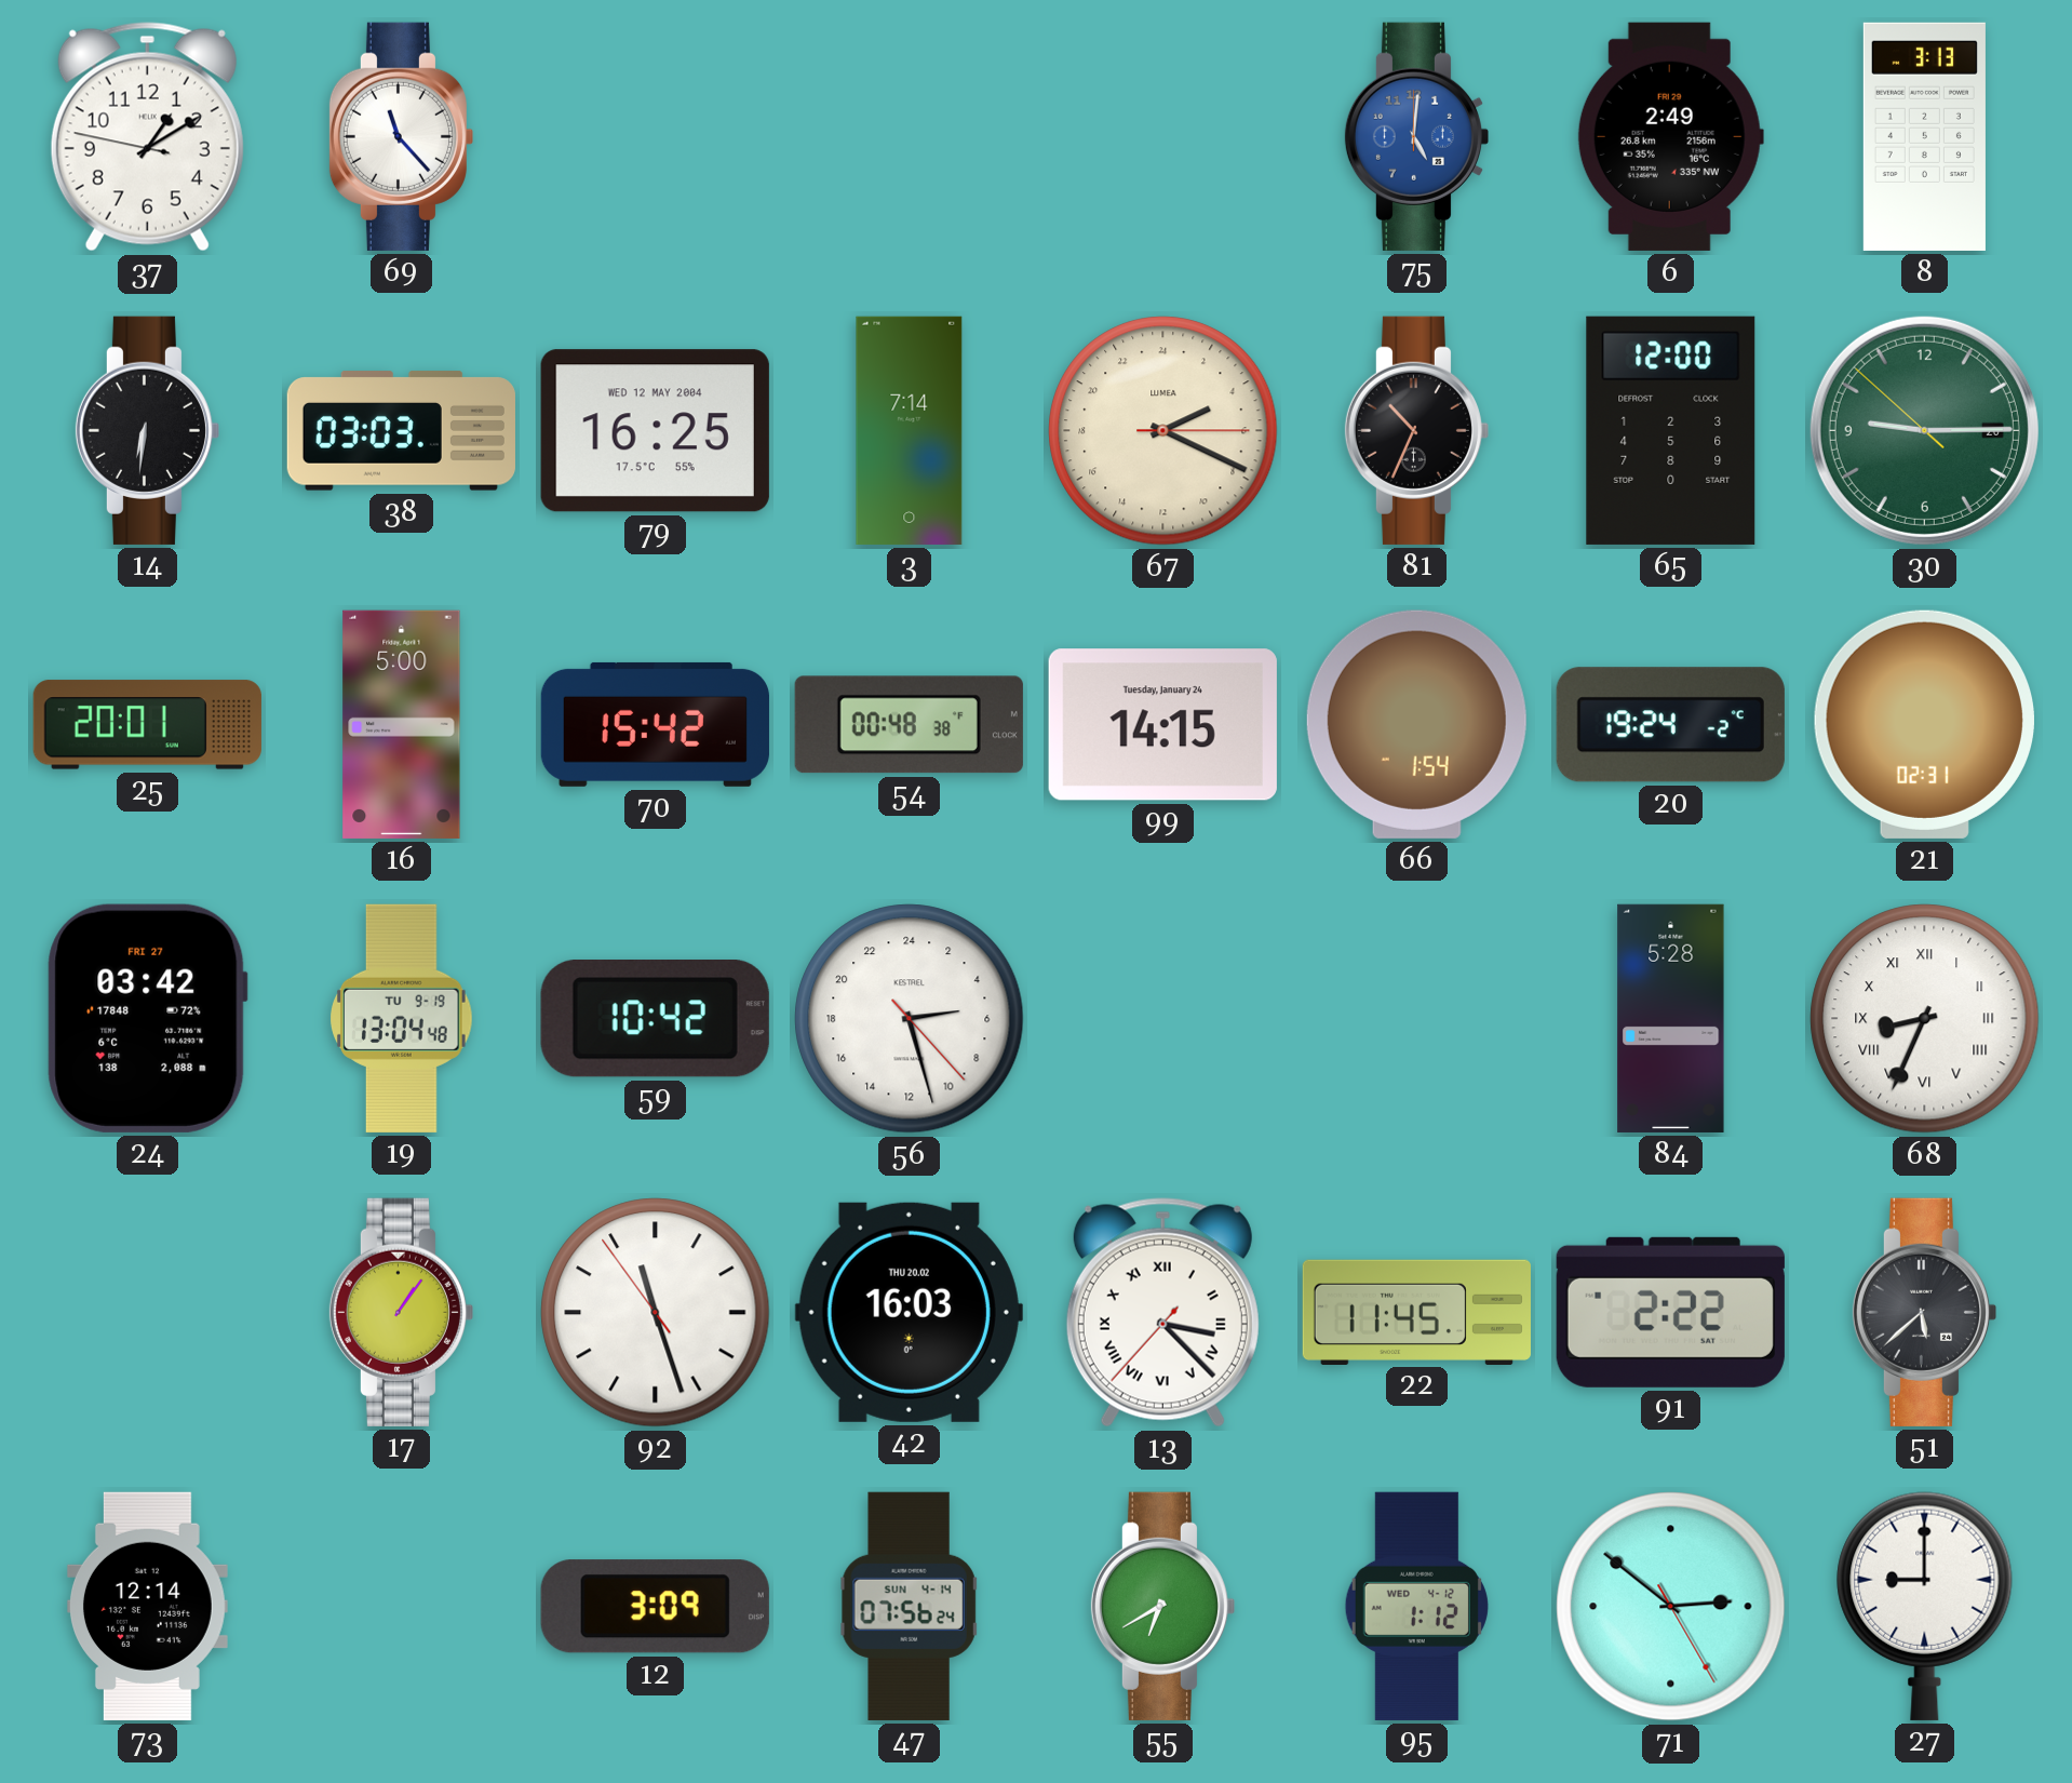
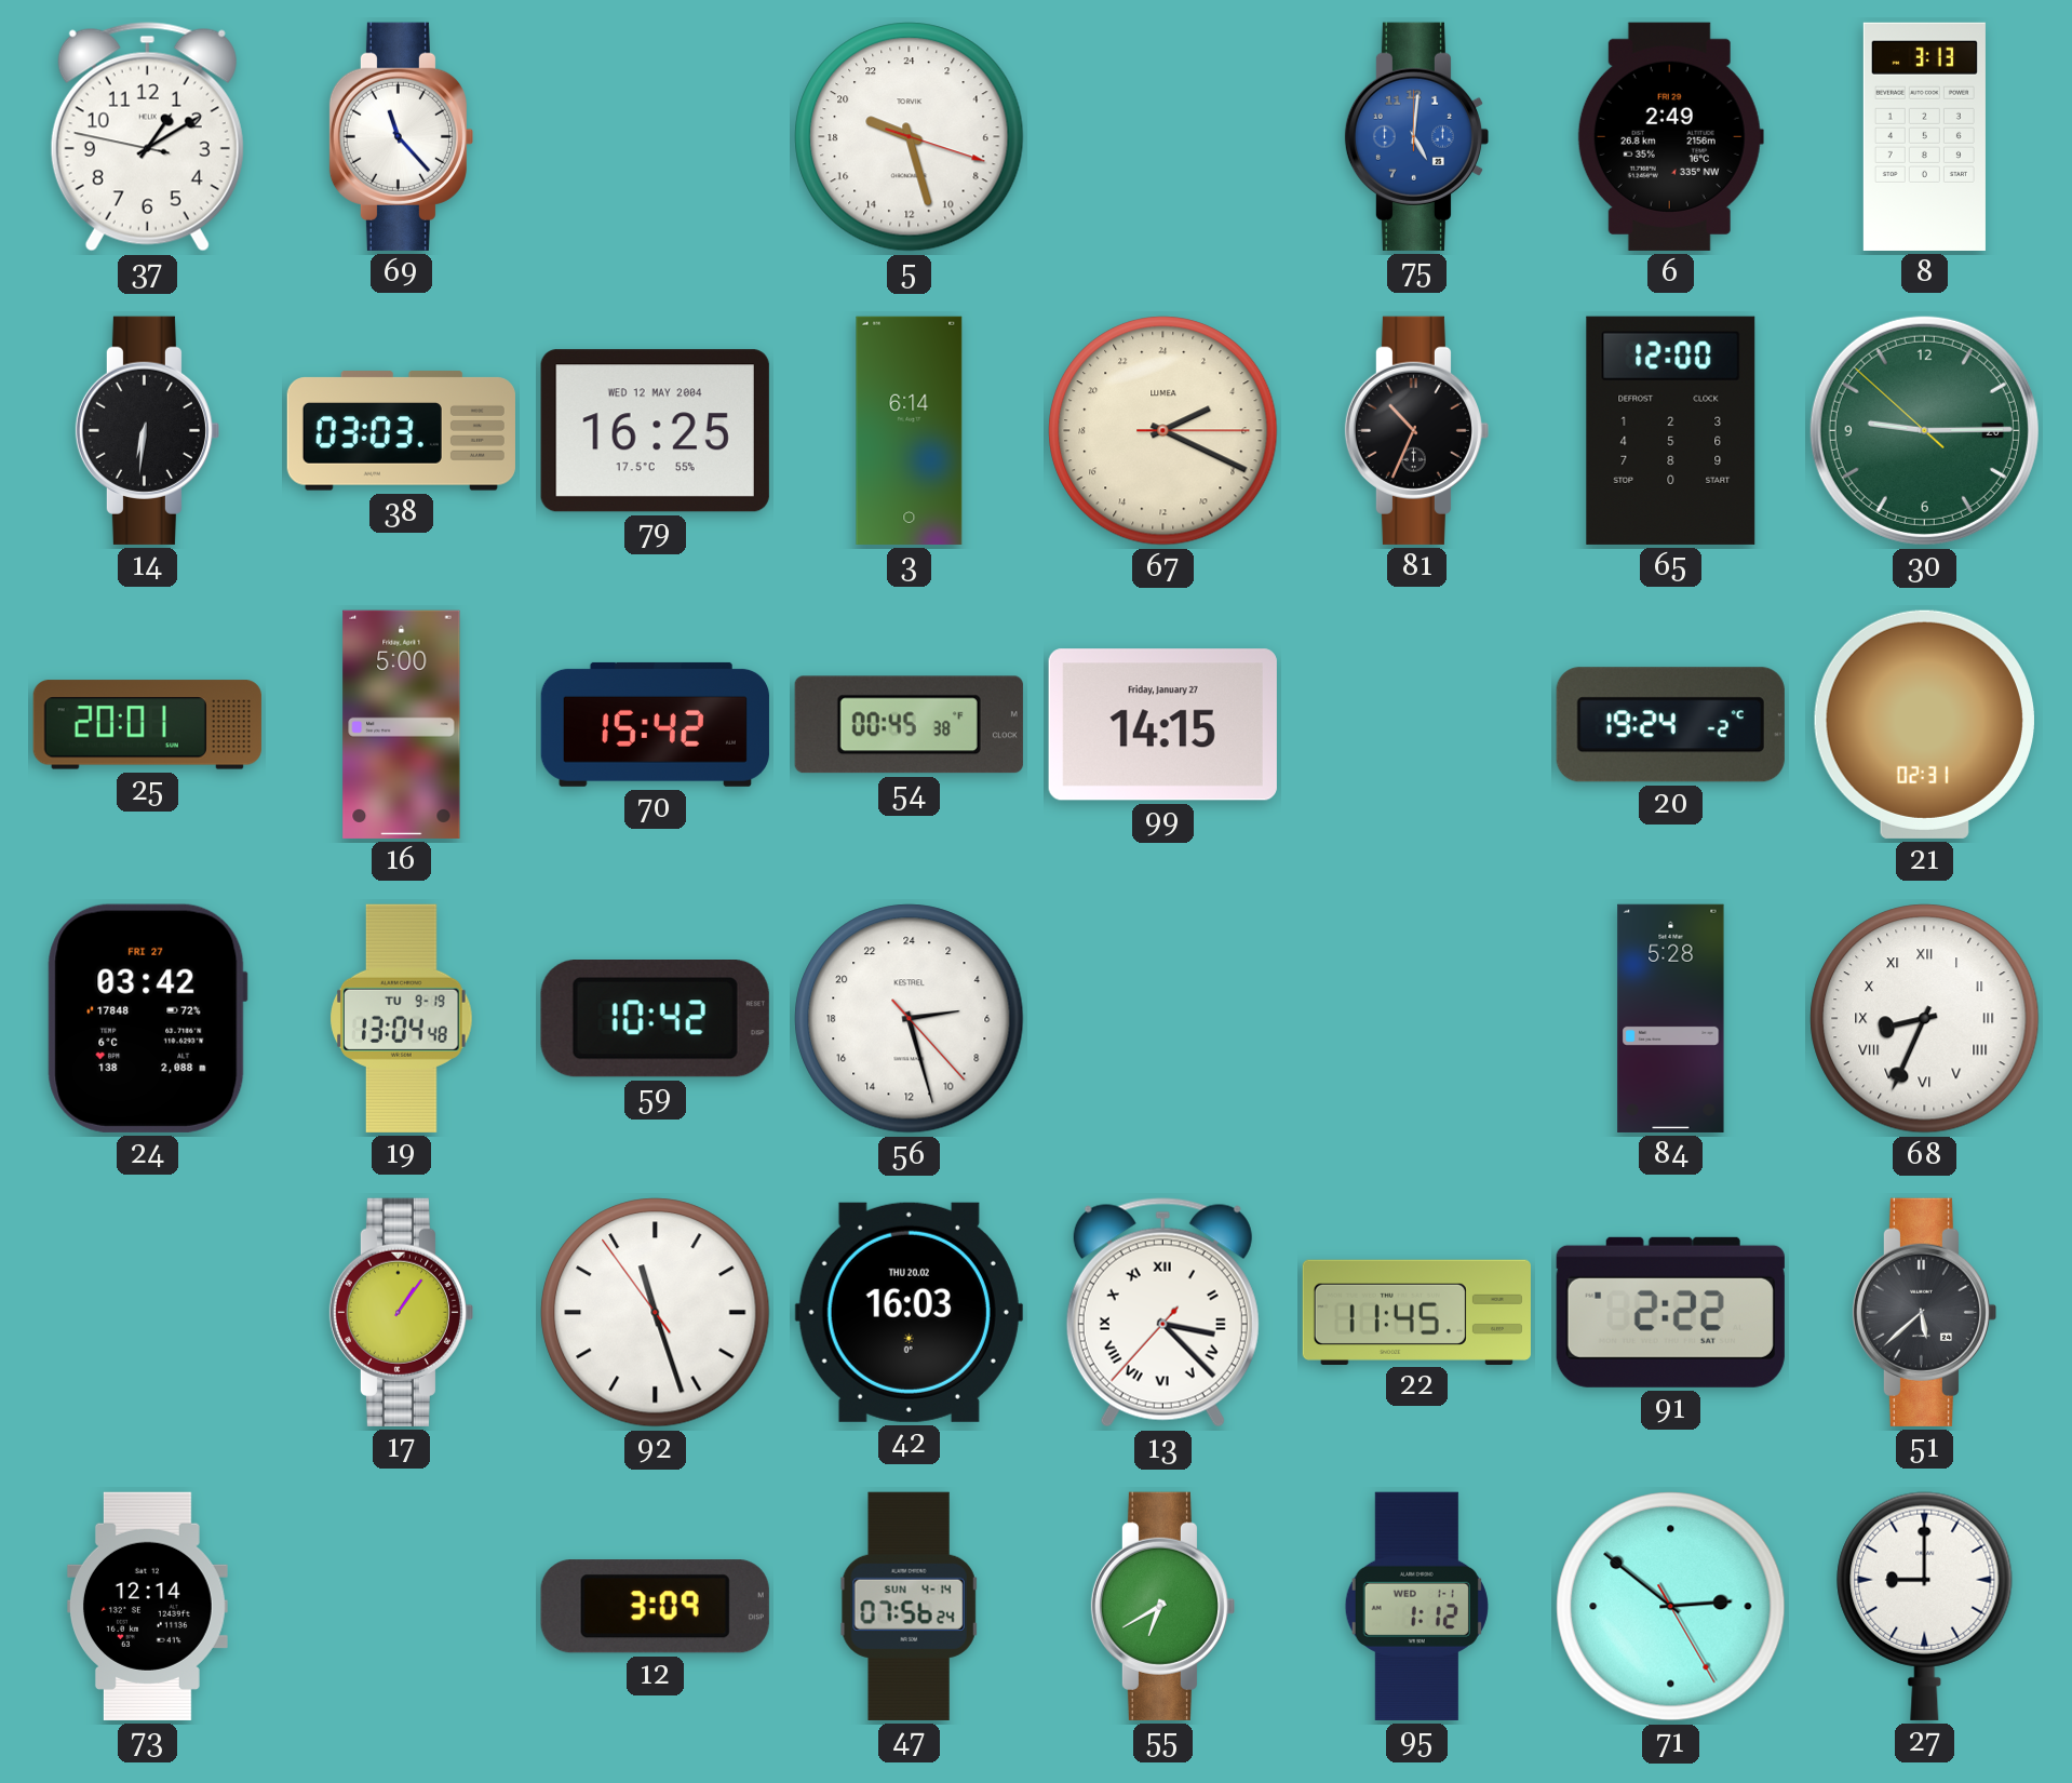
5: none -> 19:27 (910, 137)
3: 7:14 -> 6:14 (910, 430)
54: 00:48 -> 00:45 (909, 725)
99 date: Tuesday, January 24 -> Friday, January 27 (1162, 725)
66: 1:54 -> none (1416, 724)
95 date: WED 4-12 -> WED 1-1 (1416, 1606)
